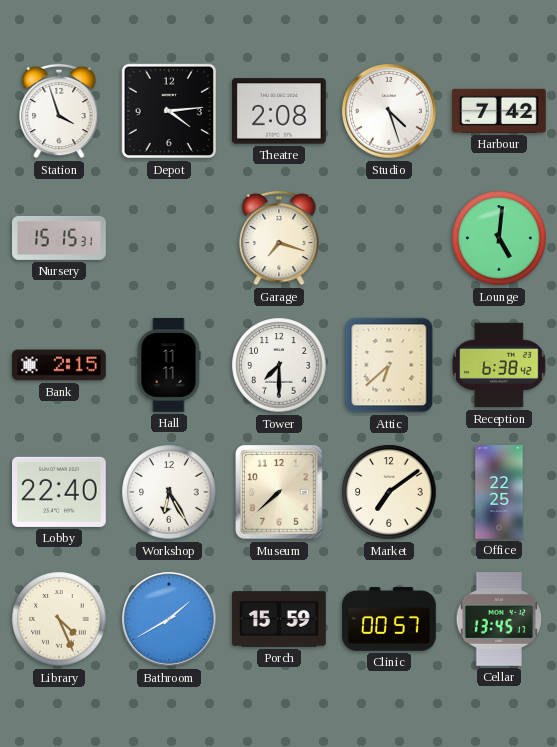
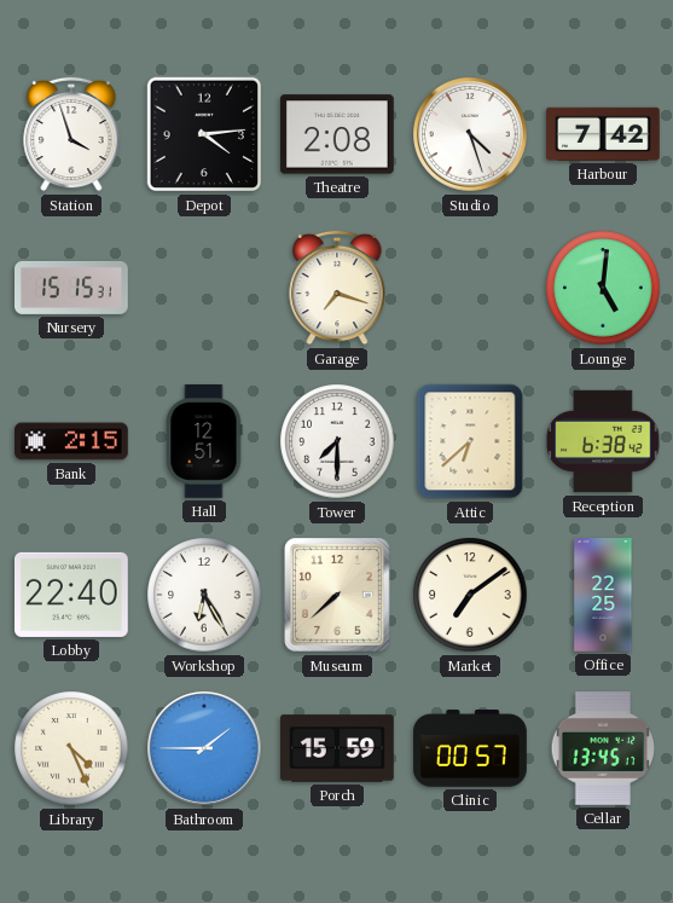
Hall: 11:11 -> 12:51 (204, 442)
Bathroom: 1:40 -> 1:45 (204, 748)
